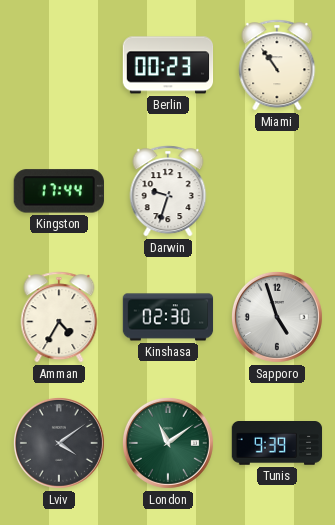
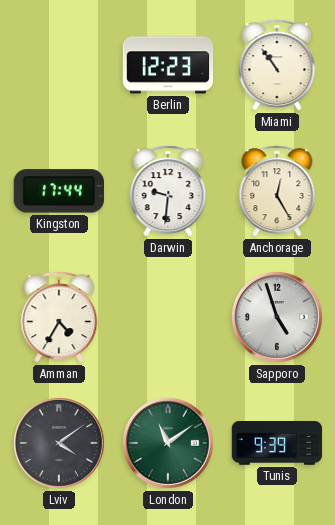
Berlin: 00:23 -> 12:23 (168, 65)
Darwin: 9:33 -> 9:31 (168, 191)
Anchorage: none -> 12:25 (277, 191)
Kinshasa: 02:30 -> none (168, 317)
